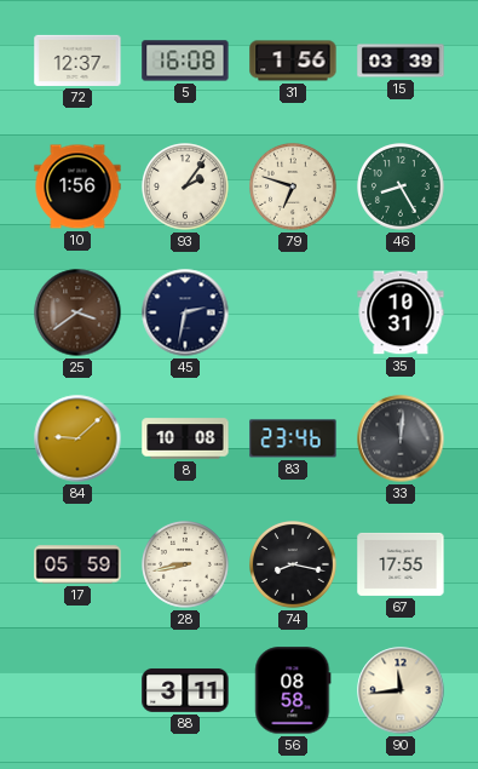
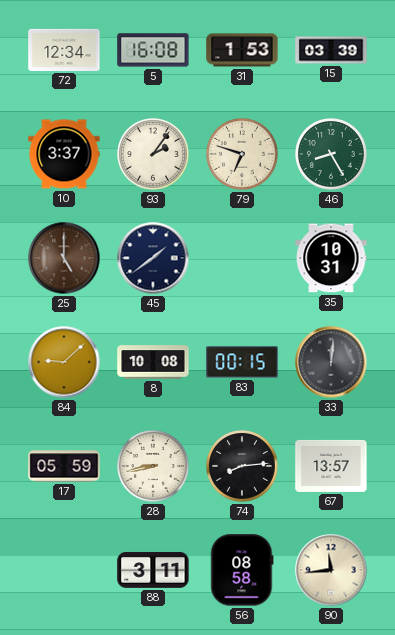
72: 12:37 -> 12:34 (64, 50)
31: 1:56 -> 1:53 (242, 50)
10: 1:56 -> 3:37 (64, 154)
25: 3:39 -> 5:00 (64, 258)
45: 2:32 -> 1:39 (153, 258)
83: 23:46 -> 00:15 (242, 362)
74: 8:17 -> 8:14 (243, 467)
67: 17:55 -> 13:57 (331, 466)
